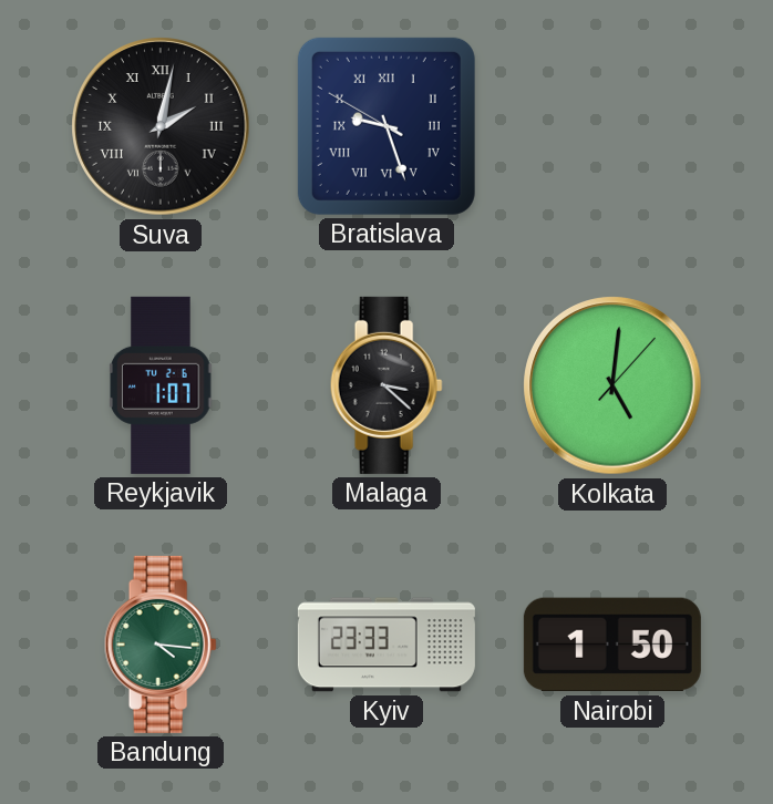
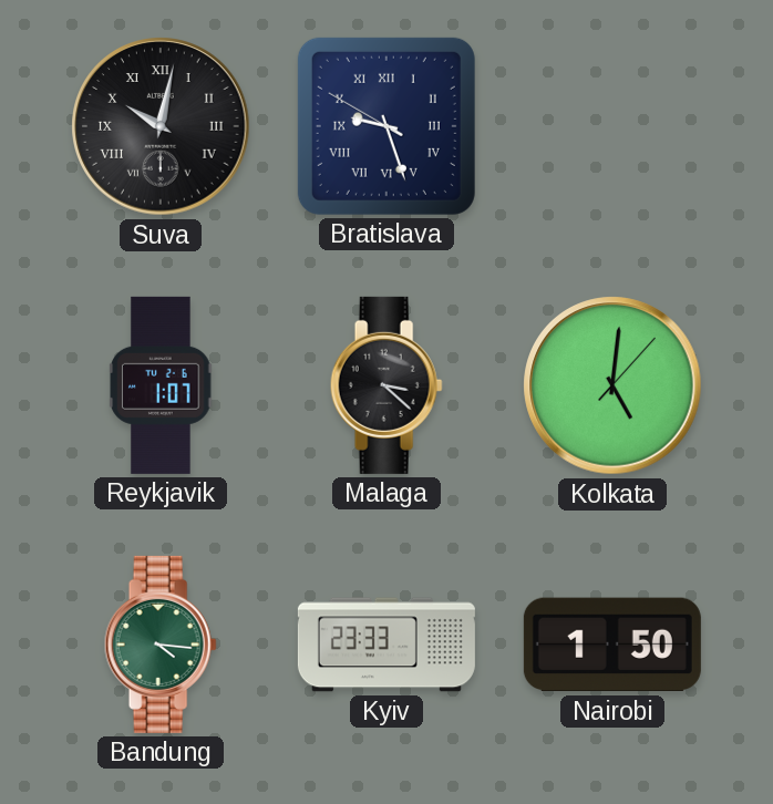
Suva: 2:02 -> 10:02 (161, 126)
